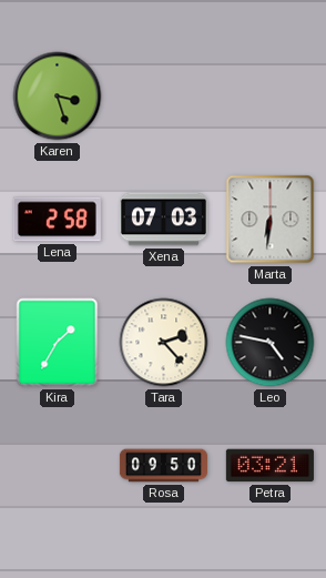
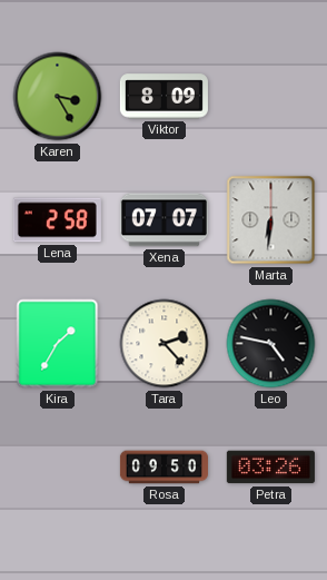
Karen: 3:27 -> 3:25 (58, 97)
Viktor: none -> 8:09 (163, 97)
Xena: 07:03 -> 07:07 (163, 220)
Petra: 03:21 -> 03:26 (270, 468)
